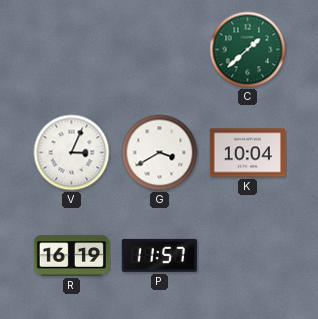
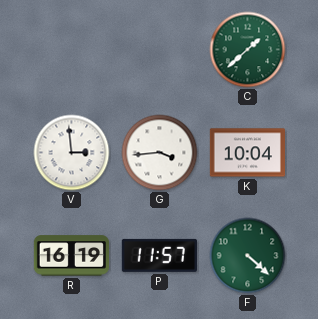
V: 3:04 -> 2:59 (72, 153)
G: 3:40 -> 3:44 (160, 153)
F: none -> 4:22 (248, 256)
